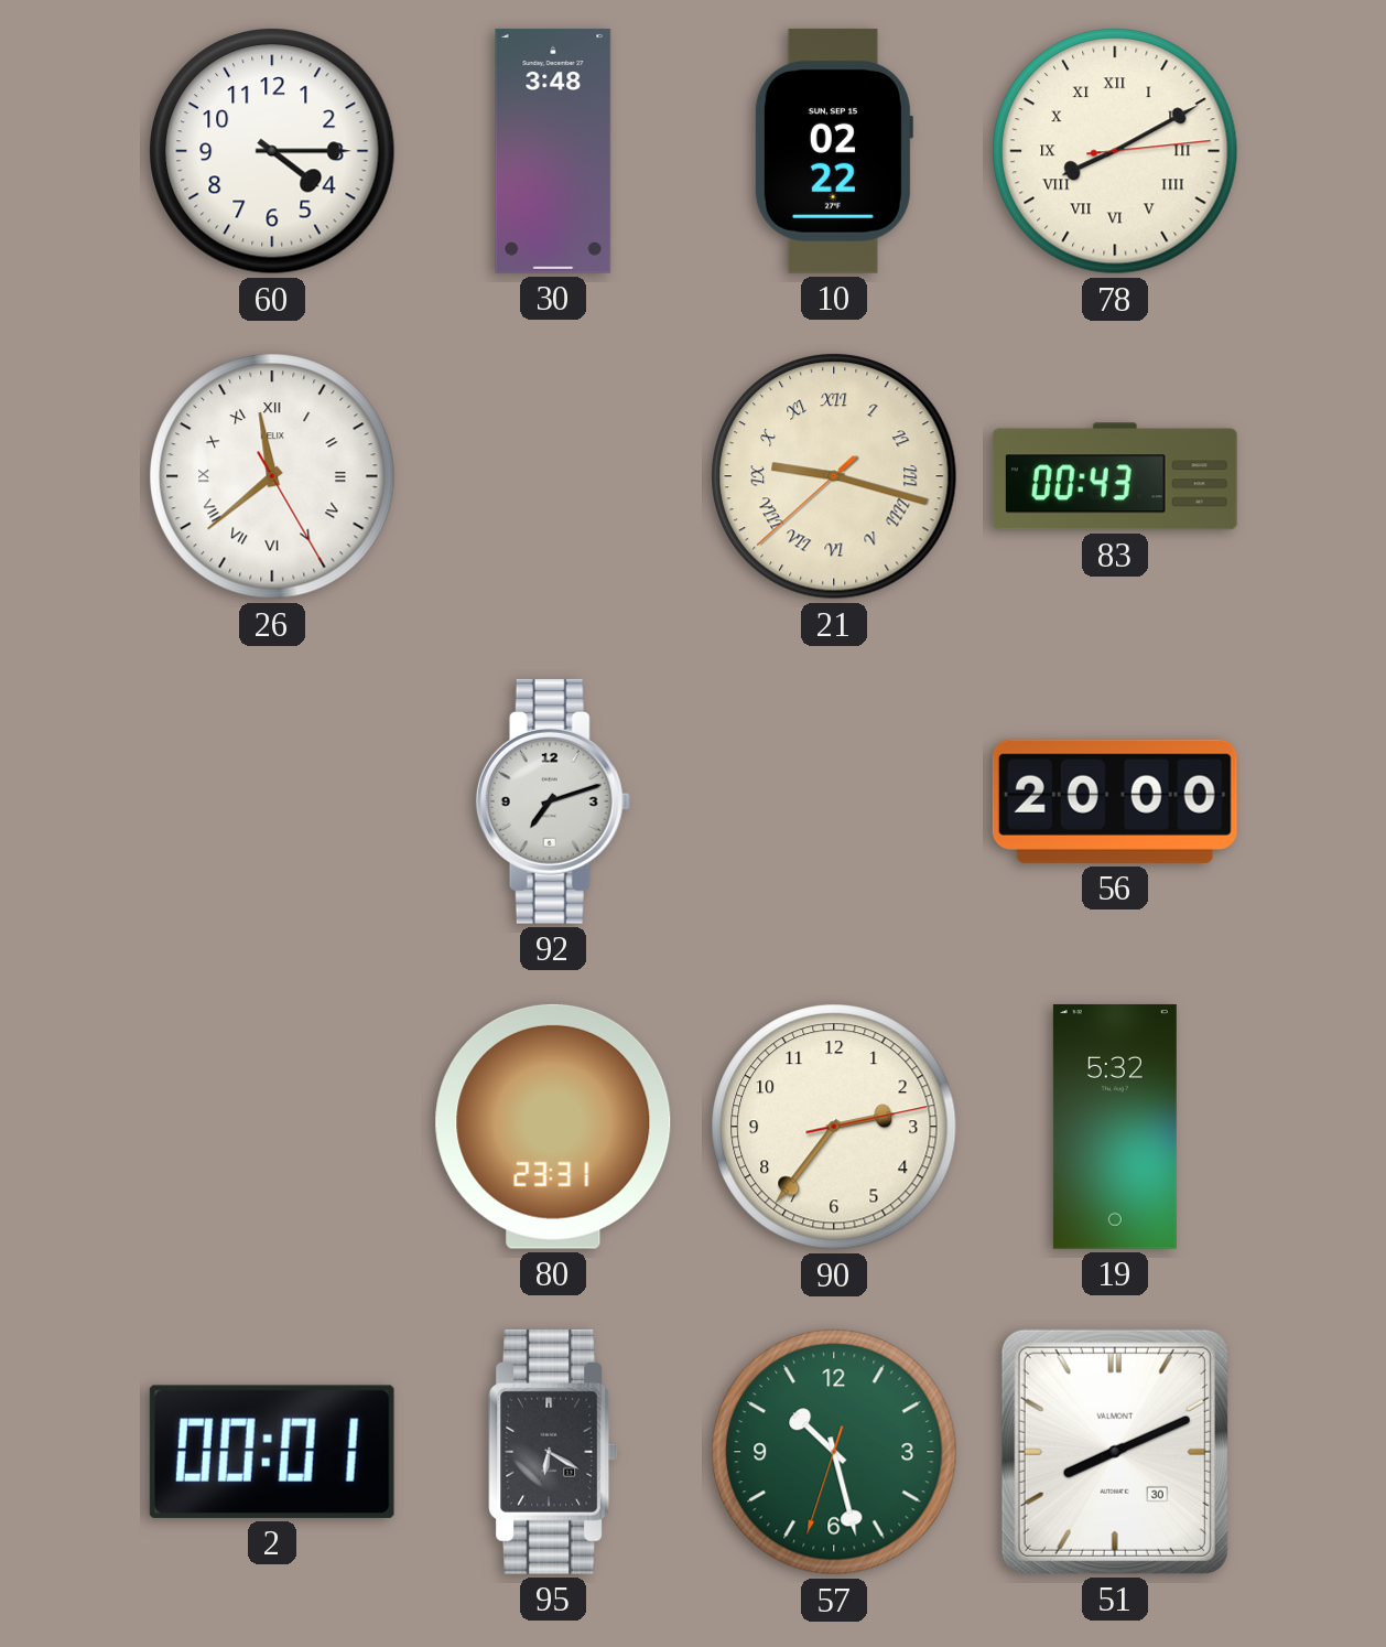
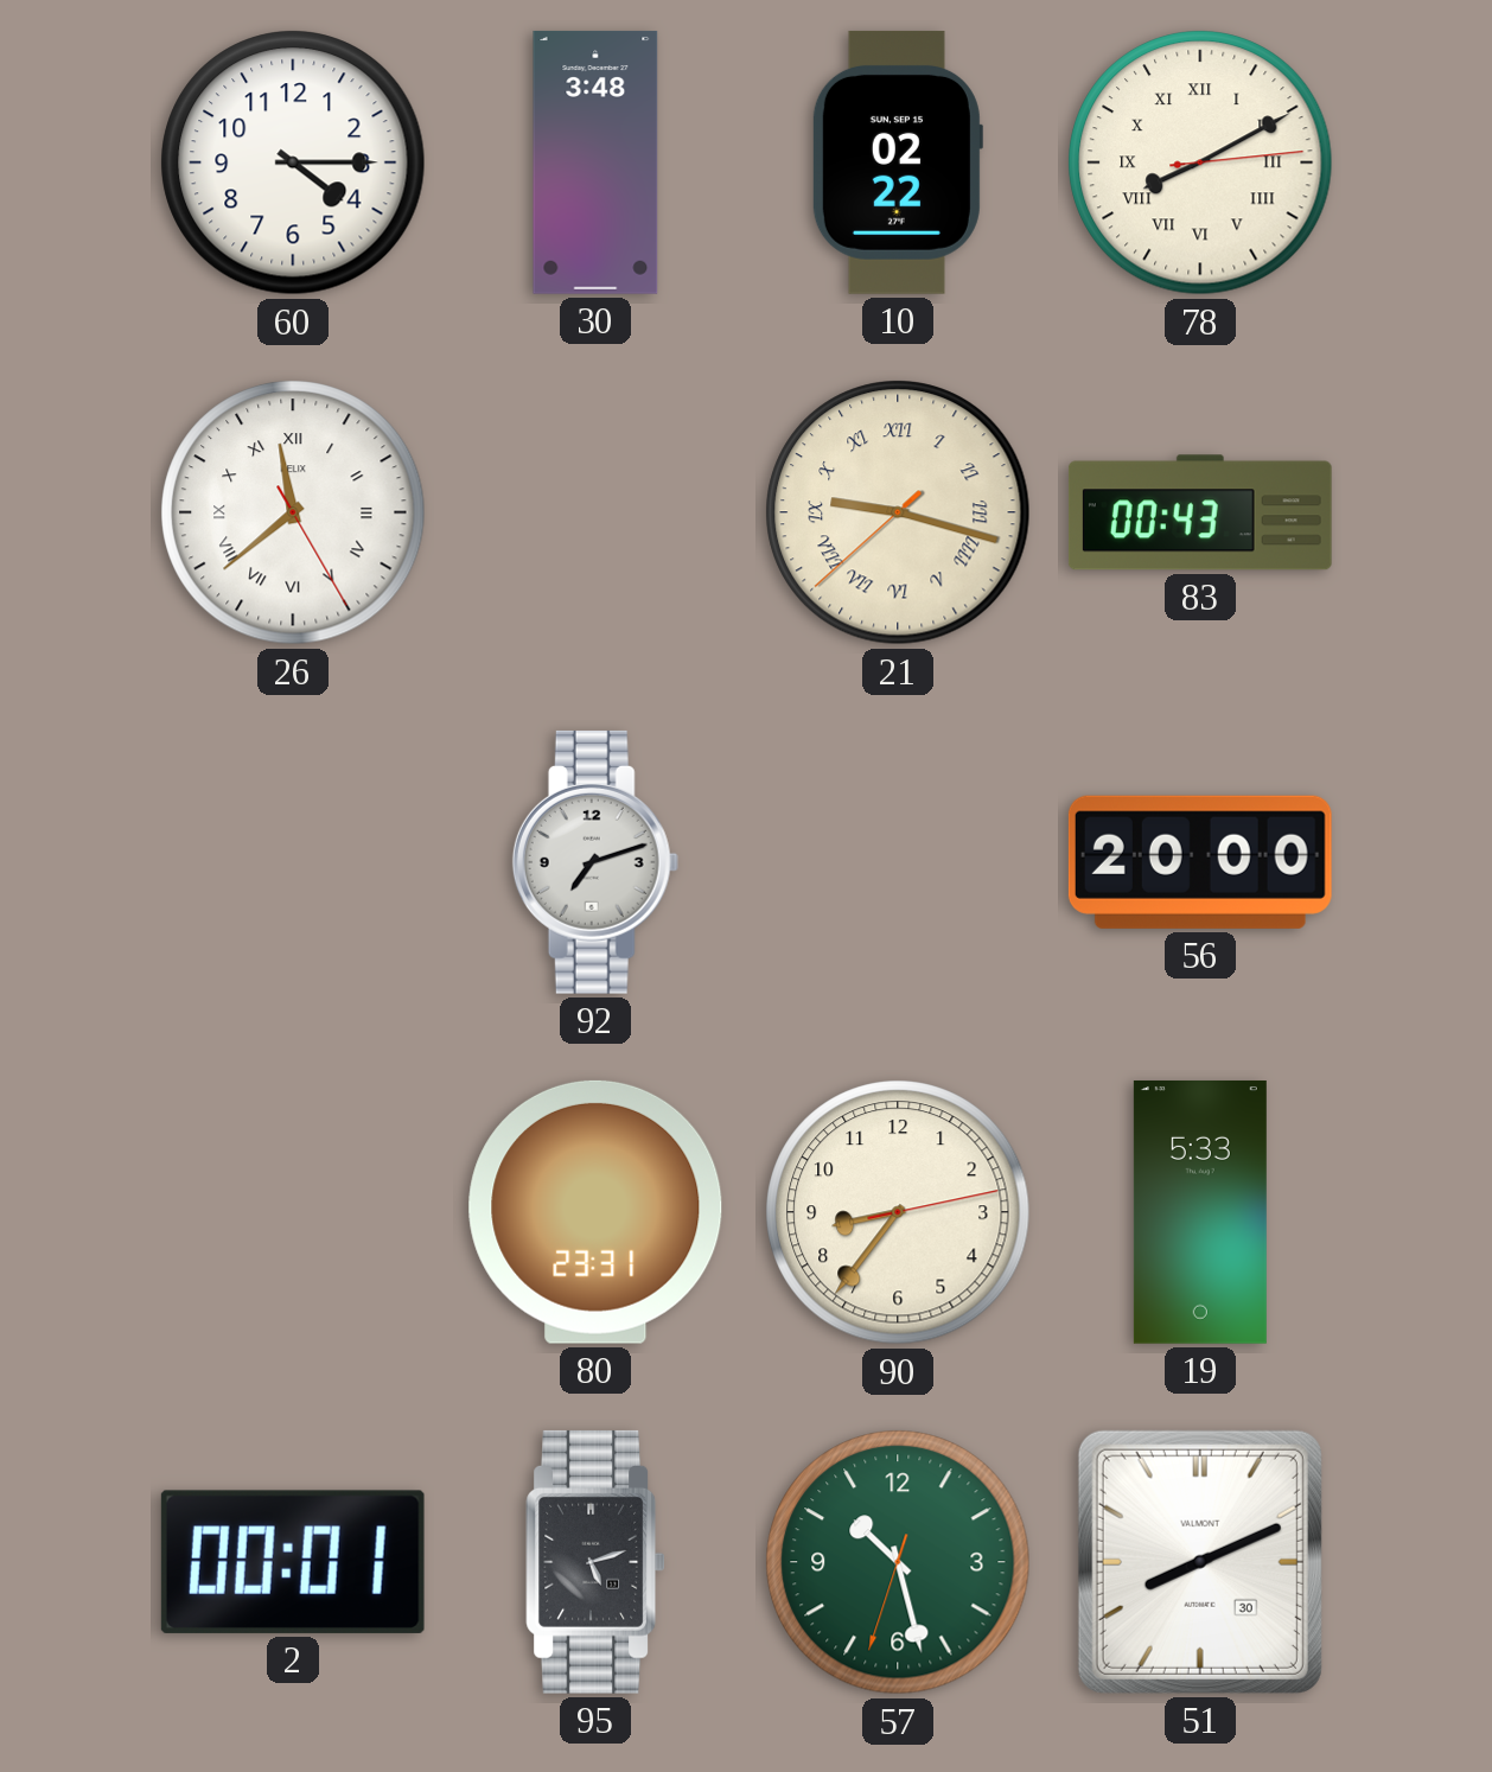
90: 2:36 -> 8:36 (898, 1212)
19: 5:32 -> 5:33 (1200, 1212)
95: 6:20 -> 5:12 (595, 1562)
